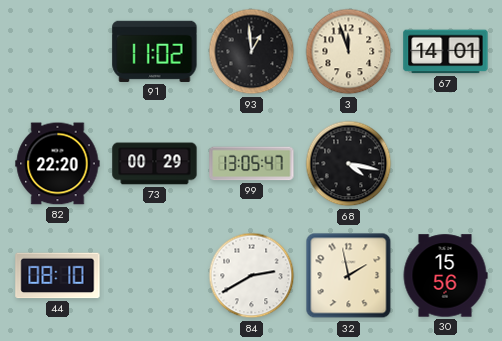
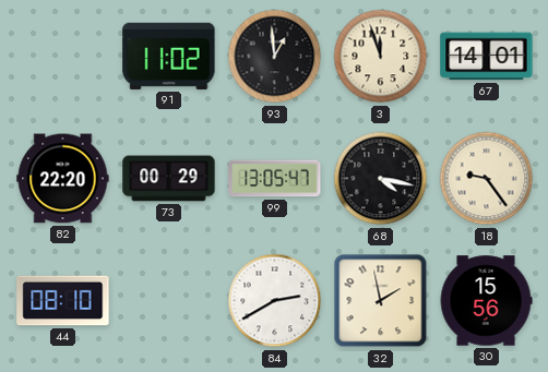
18: none -> 9:24 (487, 179)
